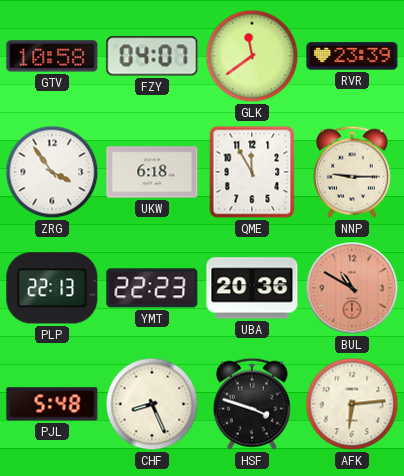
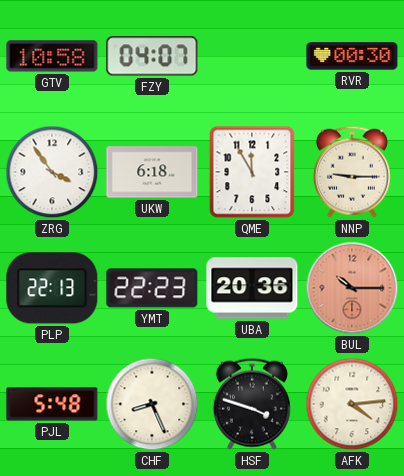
GLK: 11:39 -> none (252, 56)
RVR: 23:39 -> 00:30 (352, 56)
BUL: 10:50 -> 10:15 (352, 288)
AFK: 6:14 -> 4:14 (352, 404)
